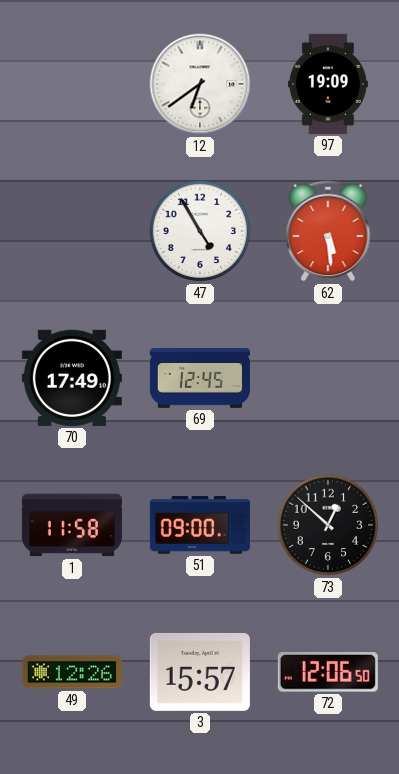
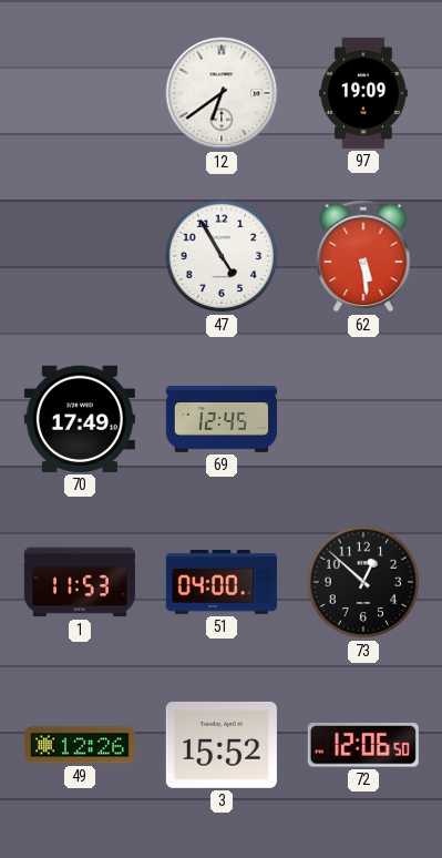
1: 11:58 -> 11:53 (80, 582)
51: 09:00 -> 04:00 (222, 583)
3: 15:57 -> 15:52 (222, 745)
